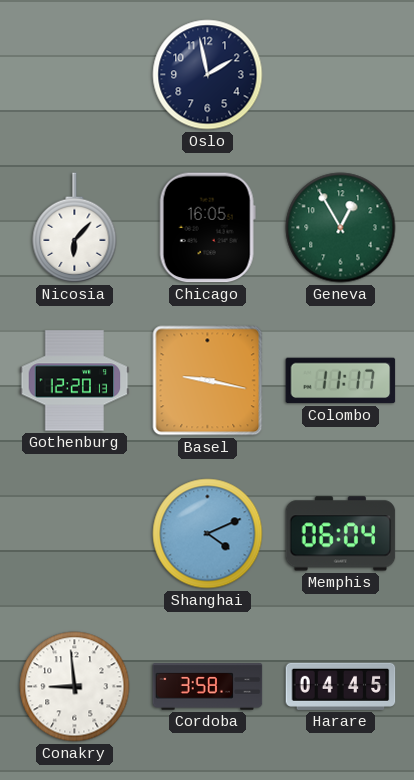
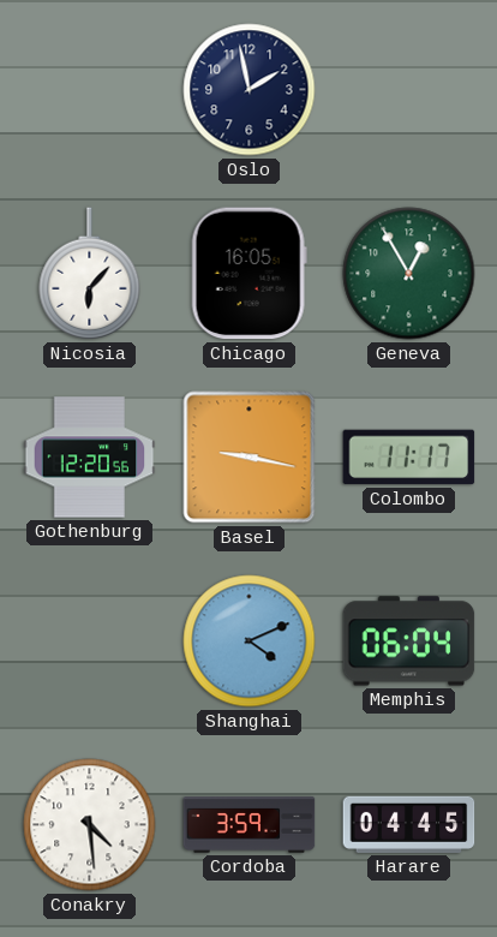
Gothenburg: 12:20:13 -> 12:20:56 (90, 458)
Conakry: 8:59 -> 4:29 (90, 825)
Cordoba: 3:58 -> 3:59 (250, 825)
